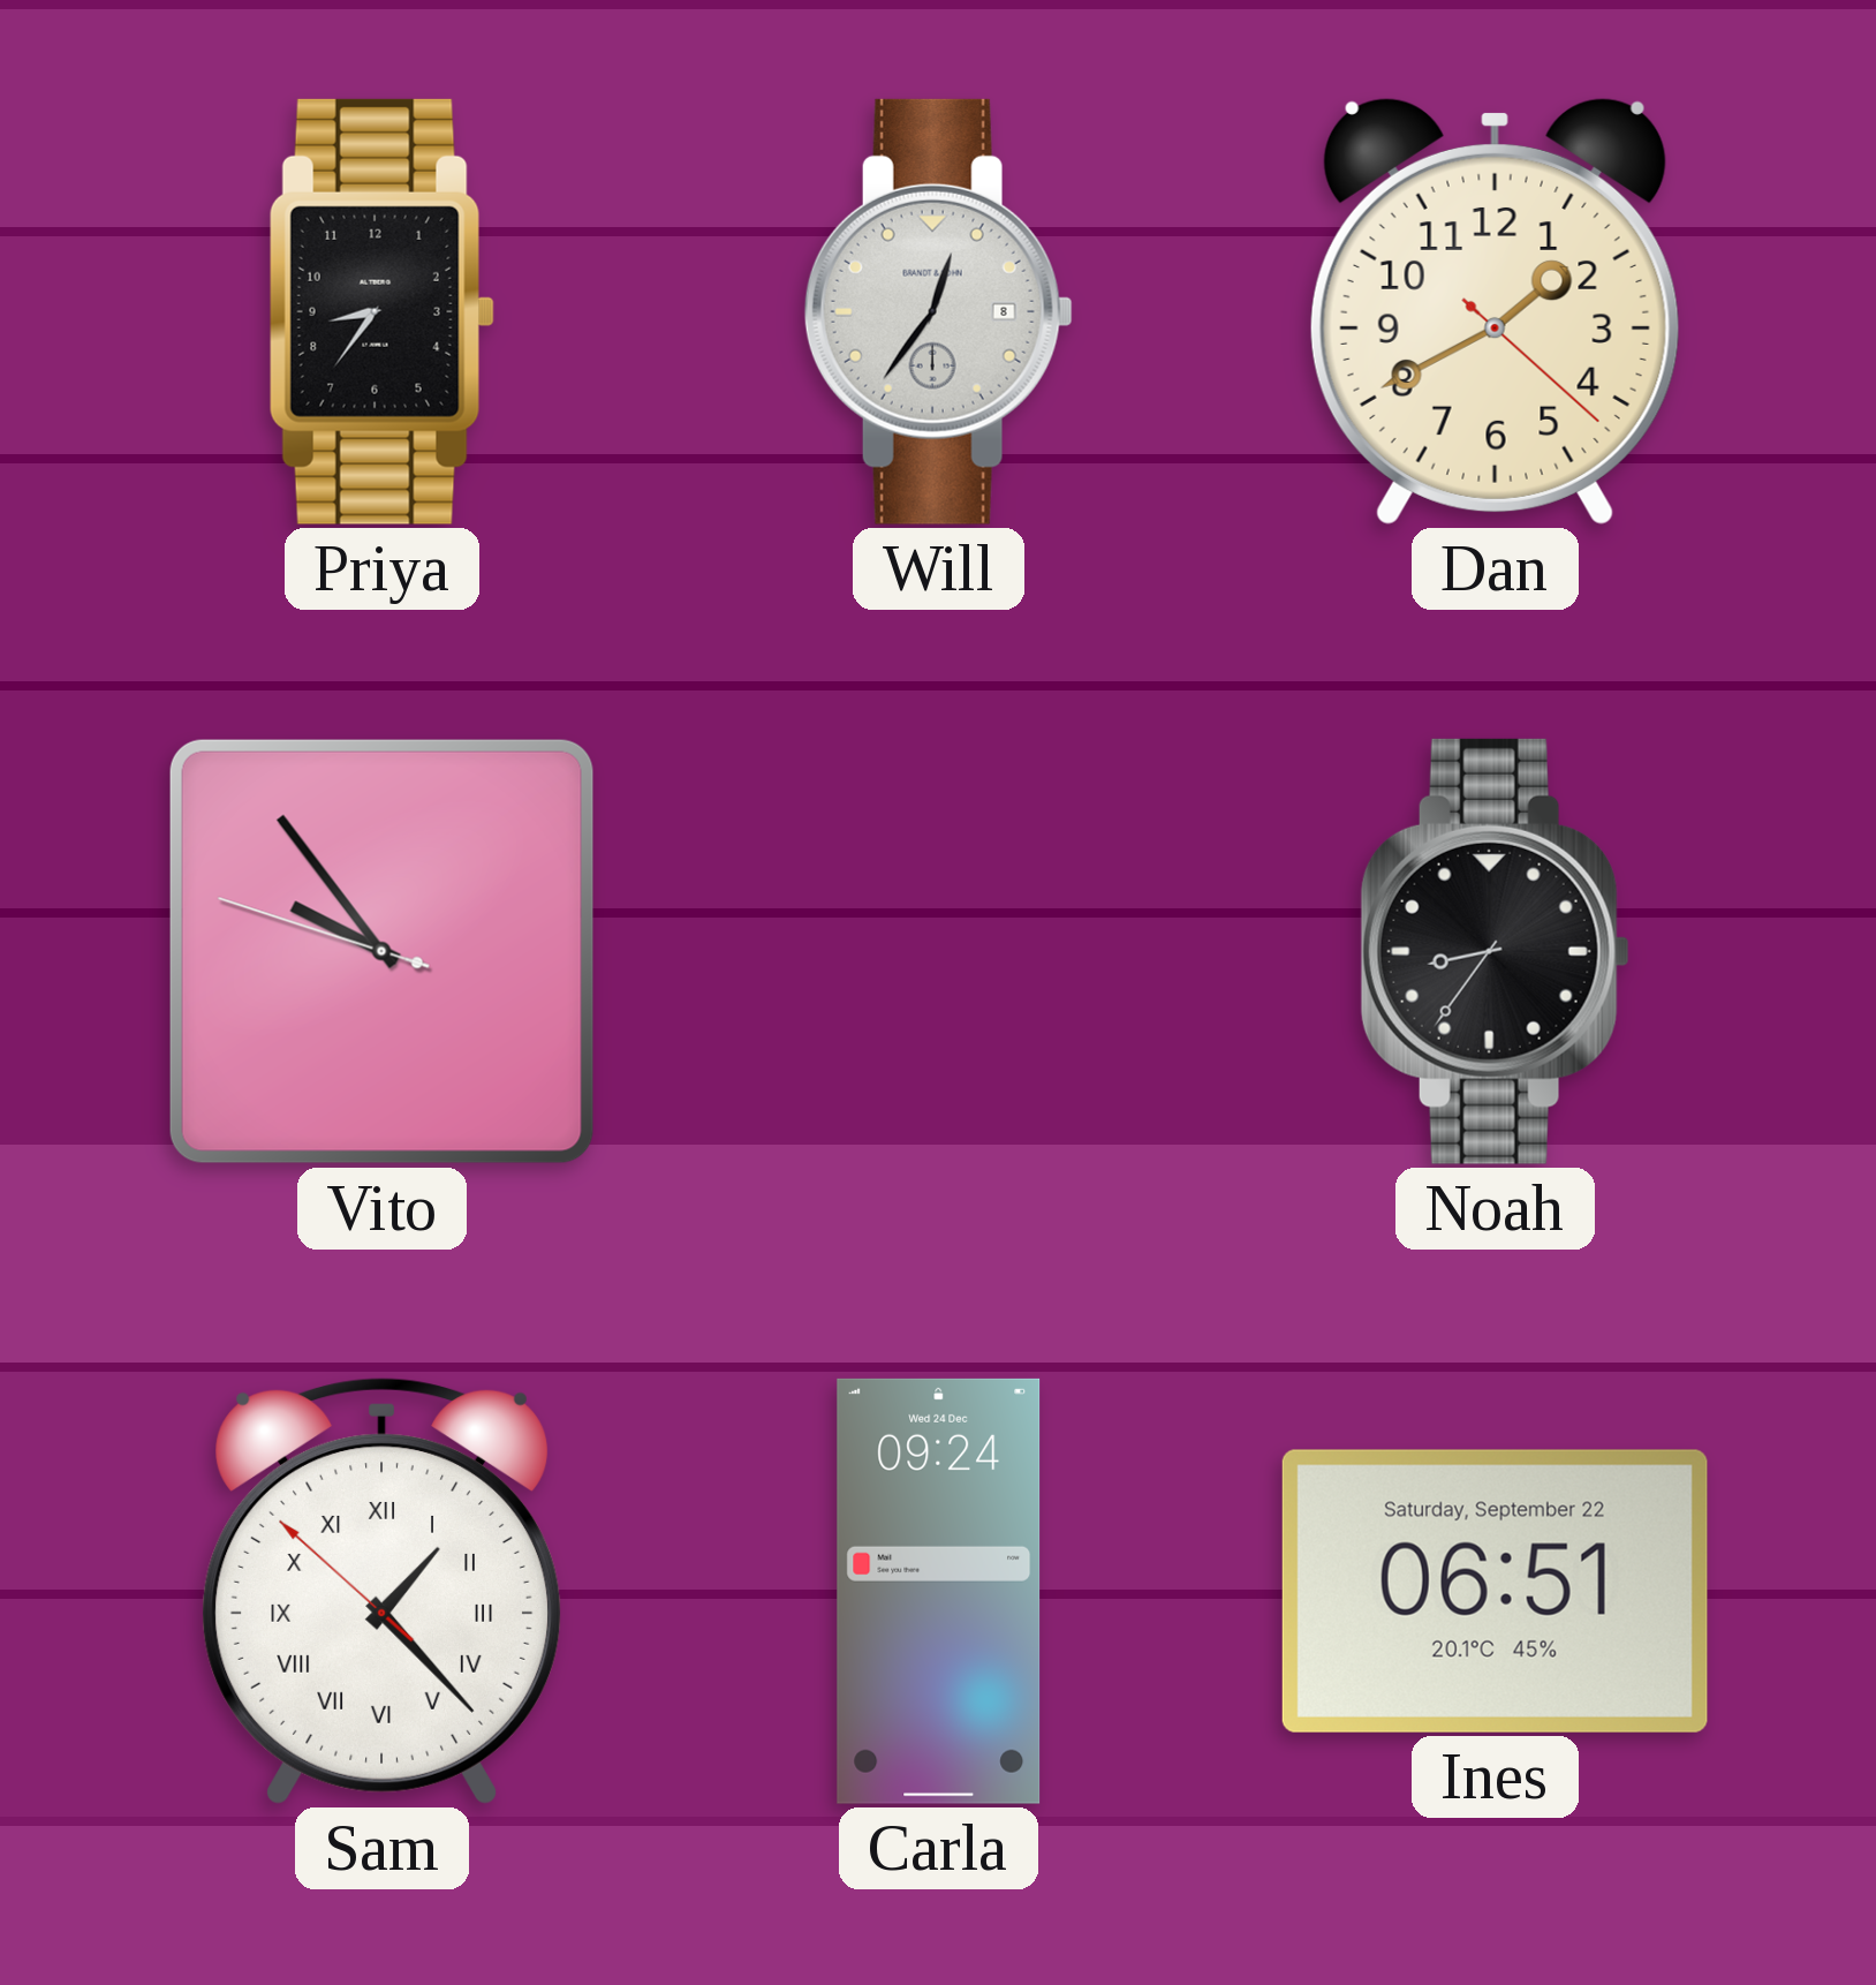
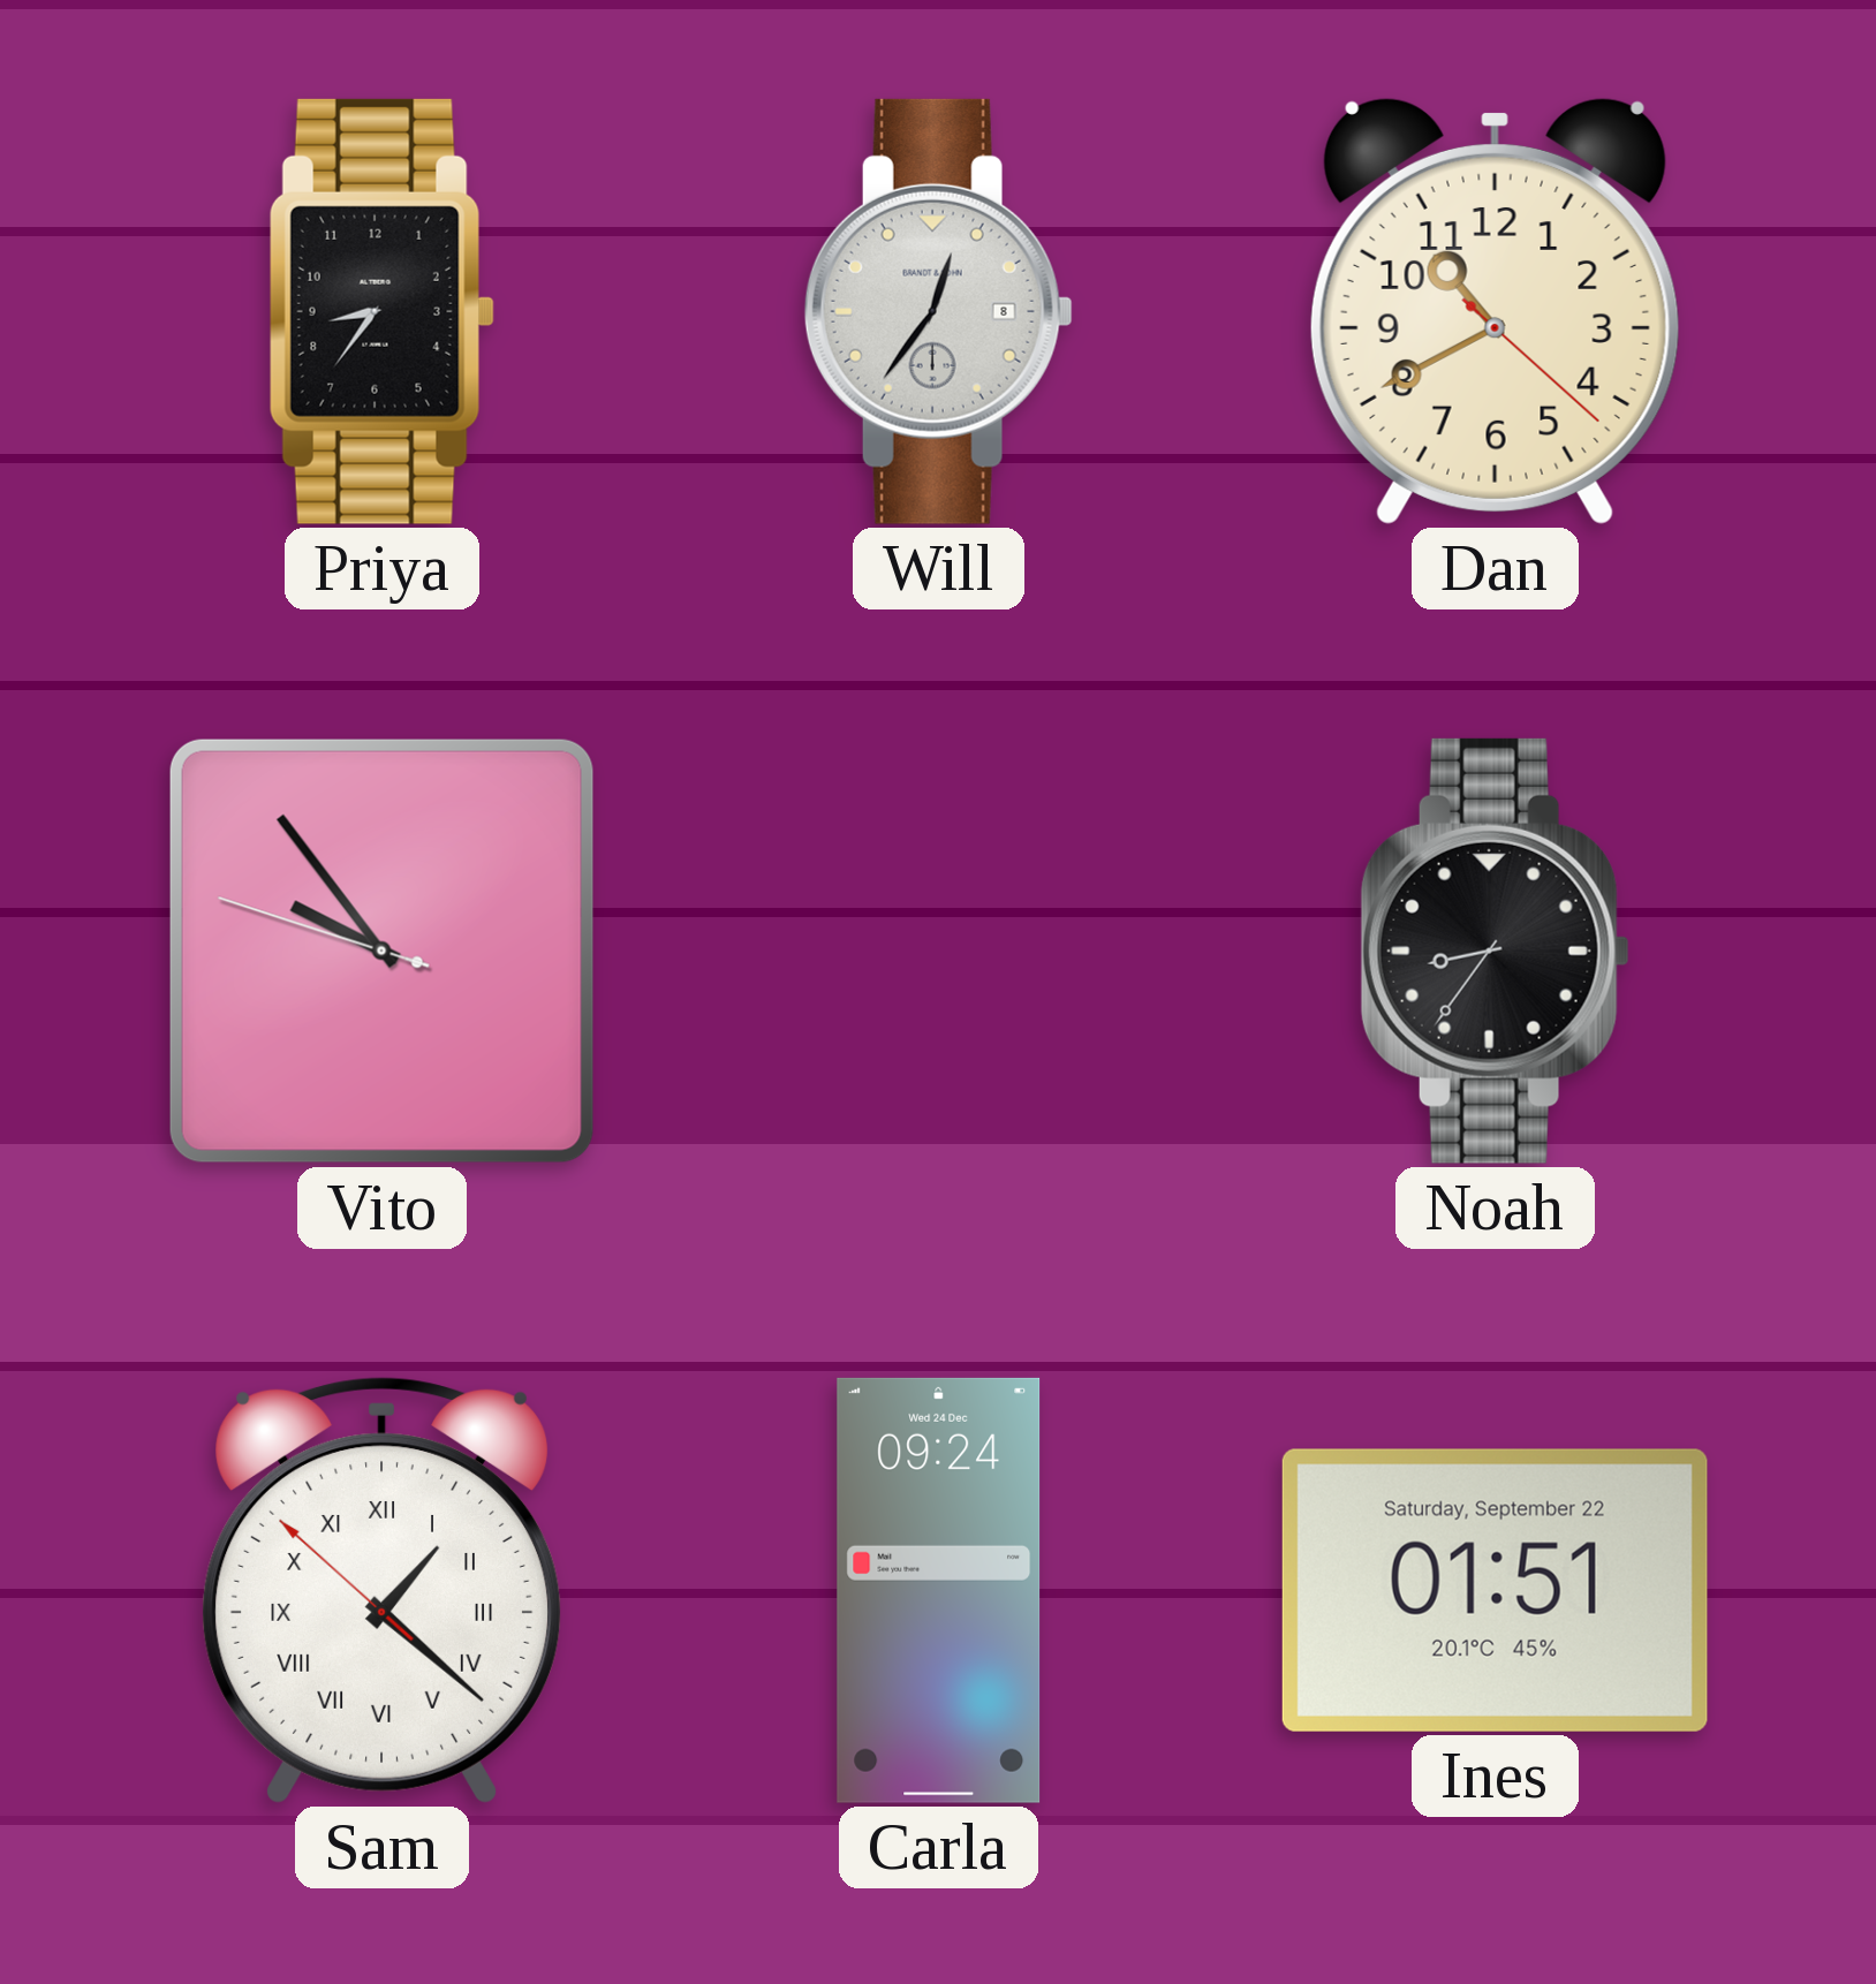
Dan: 1:40 -> 10:40 (1495, 311)
Sam: 1:22 -> 1:21 (381, 1591)
Ines: 06:51 -> 01:51 (1495, 1590)
